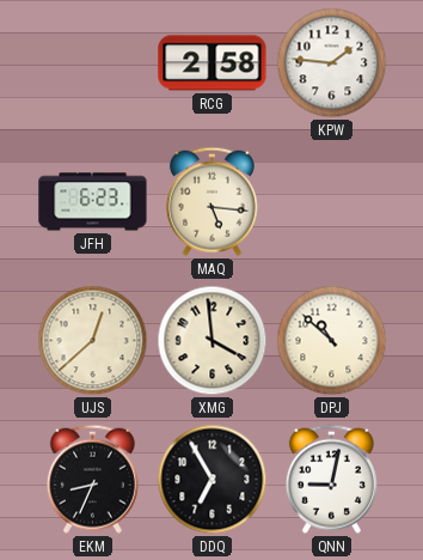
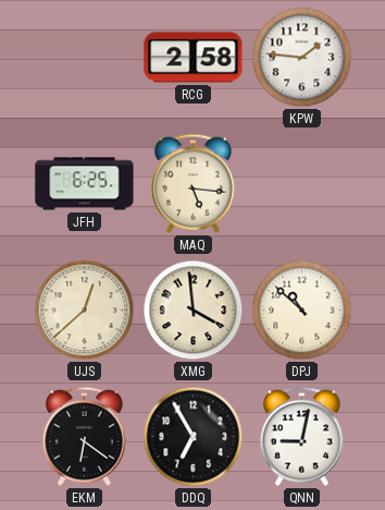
JFH: 6:23 -> 6:25 (85, 184)
EKM: 8:34 -> 6:21 (84, 436)
